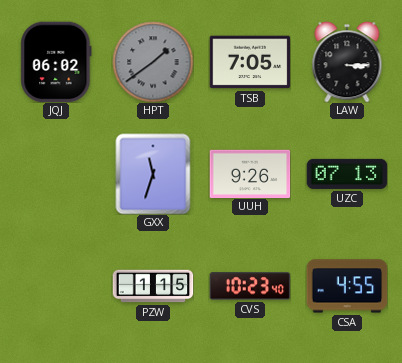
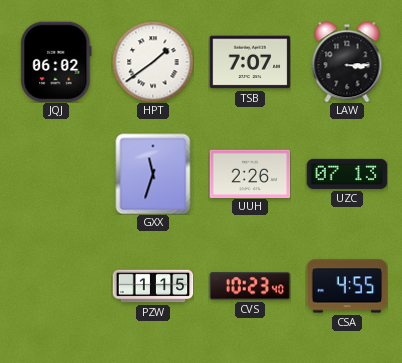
HPT dial: grey -> white (153, 62)
TSB: 7:05 -> 7:07 (250, 62)
UUH: 9:26 -> 2:26 (250, 173)
